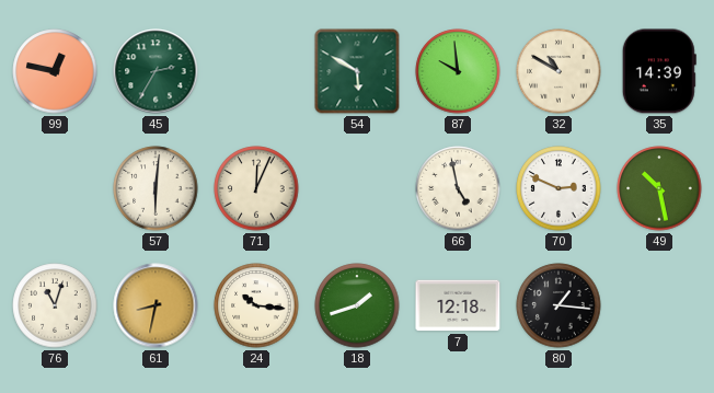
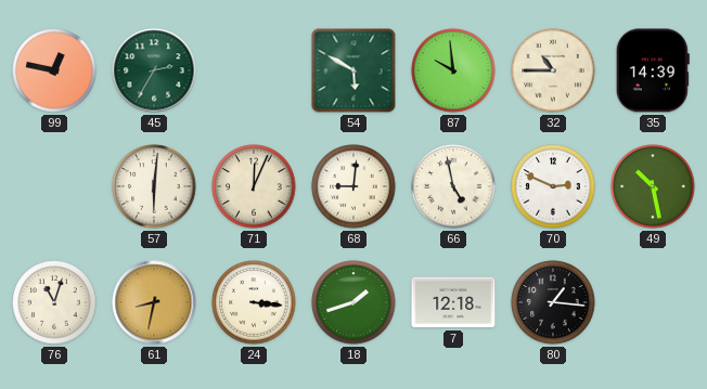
32: 10:50 -> 10:45 (553, 70)
68: none -> 9:01 (353, 186)
24: 10:16 -> 3:16 (254, 302)
